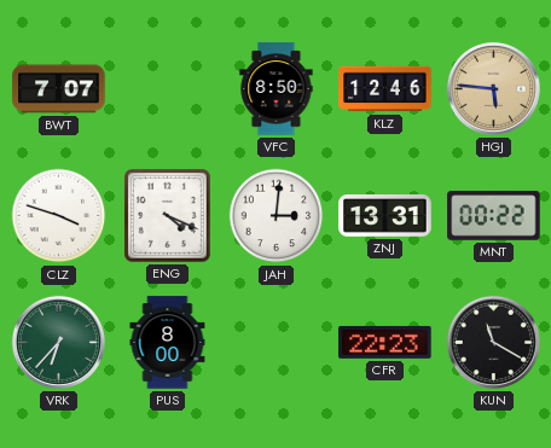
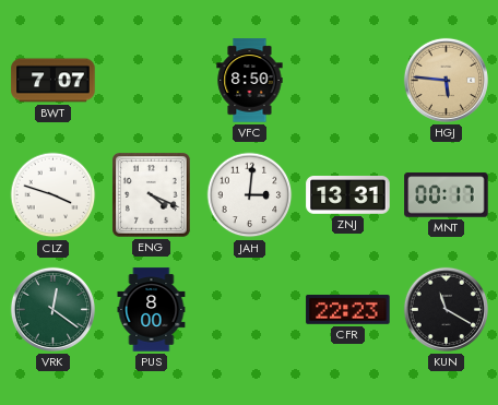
KLZ: 12:46 -> none (385, 89)
MNT: 00:22 -> 00:17 (447, 195)
VRK: 6:37 -> 12:21 (52, 309)
